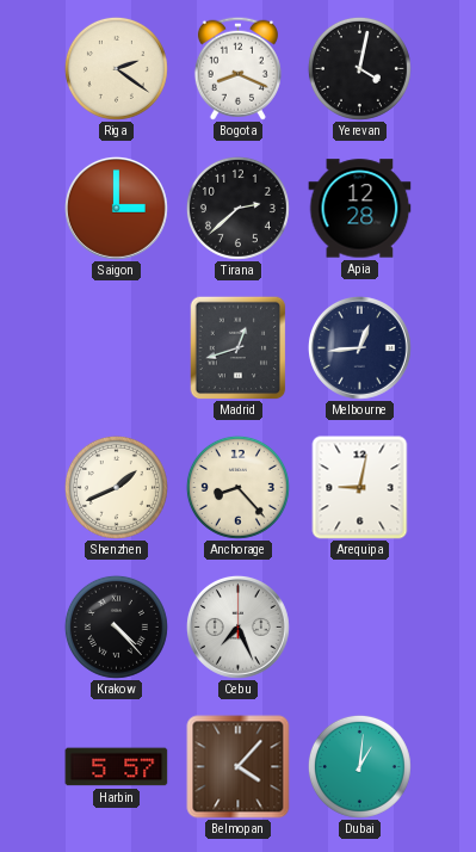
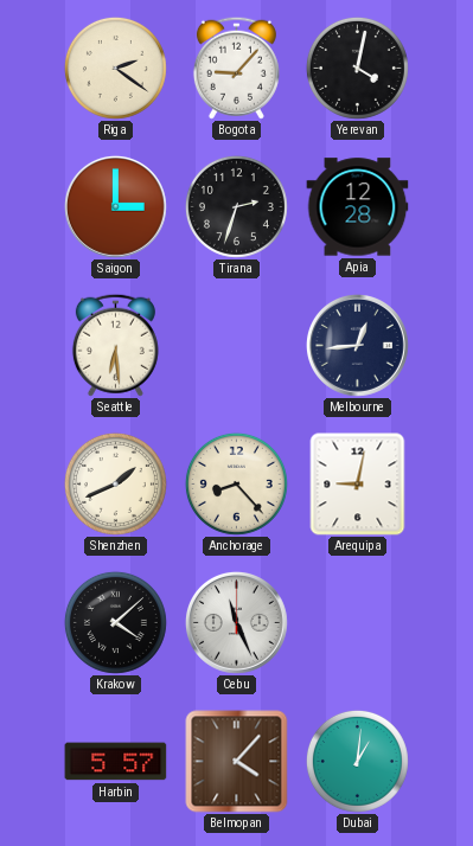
Bogota: 8:19 -> 9:07 (236, 68)
Tirana: 2:38 -> 2:33 (236, 206)
Seattle: none -> 6:29 (115, 345)
Madrid: 12:42 -> none (239, 347)
Krakow: 4:23 -> 4:08 (115, 622)
Cebu: 7:26 -> 11:26 (236, 622)
